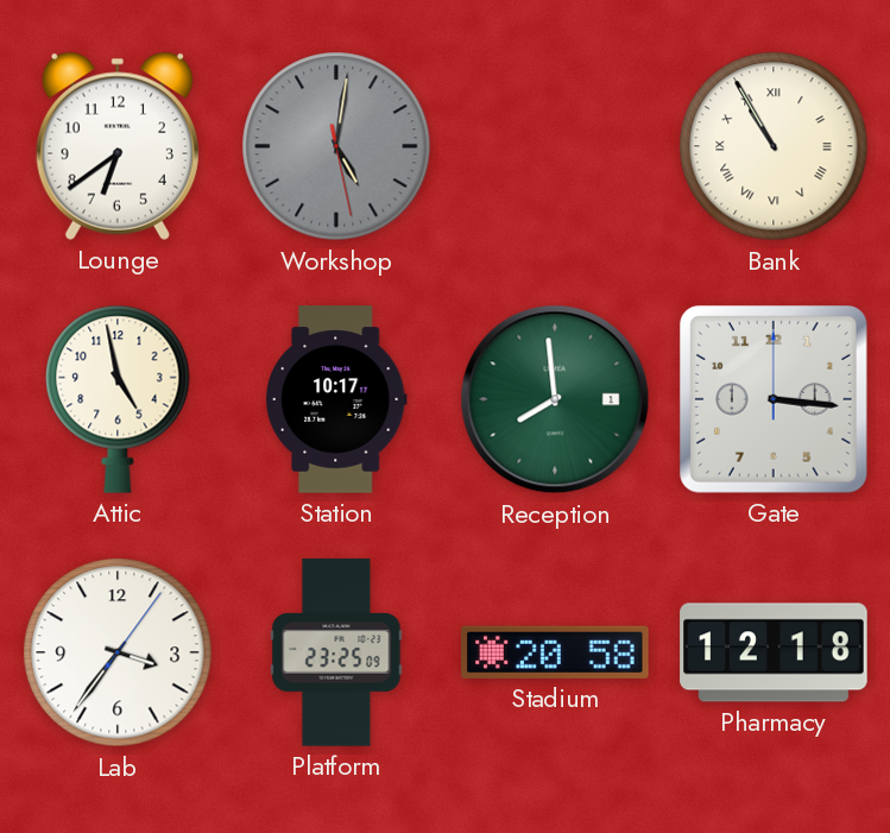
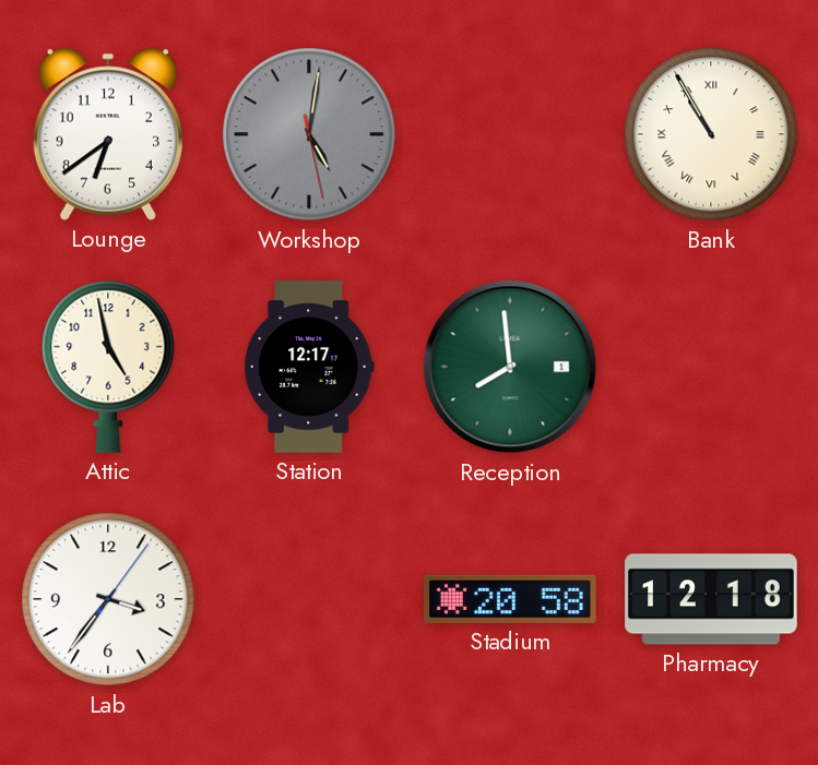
Station: 10:17 -> 12:17 (309, 367)
Gate: 3:16 -> none (774, 399)
Platform: 23:25 -> none (336, 652)
